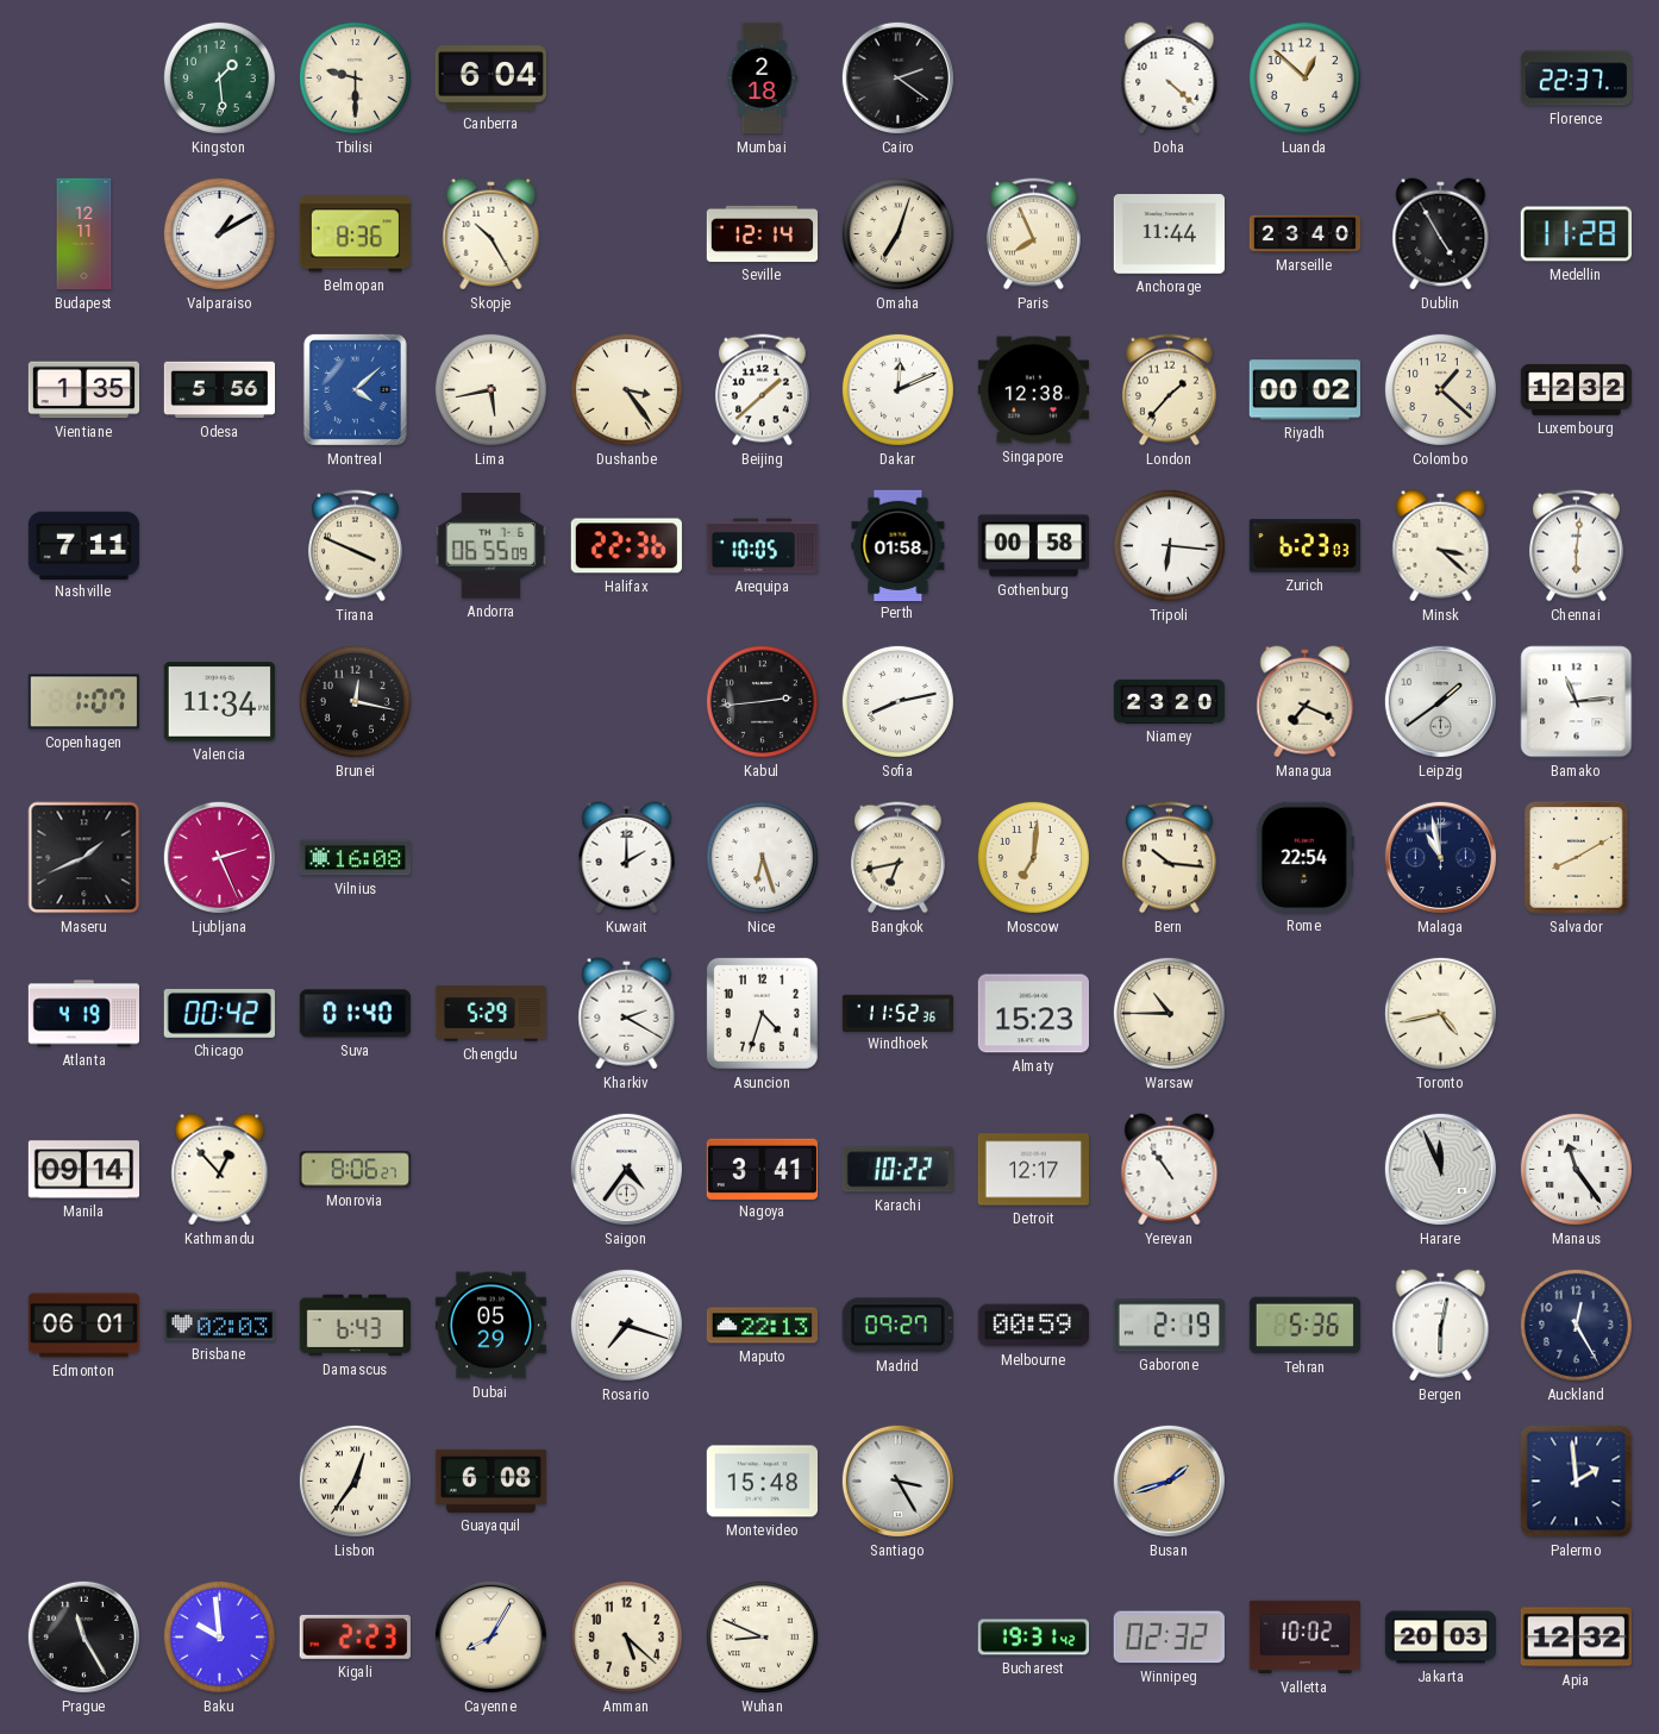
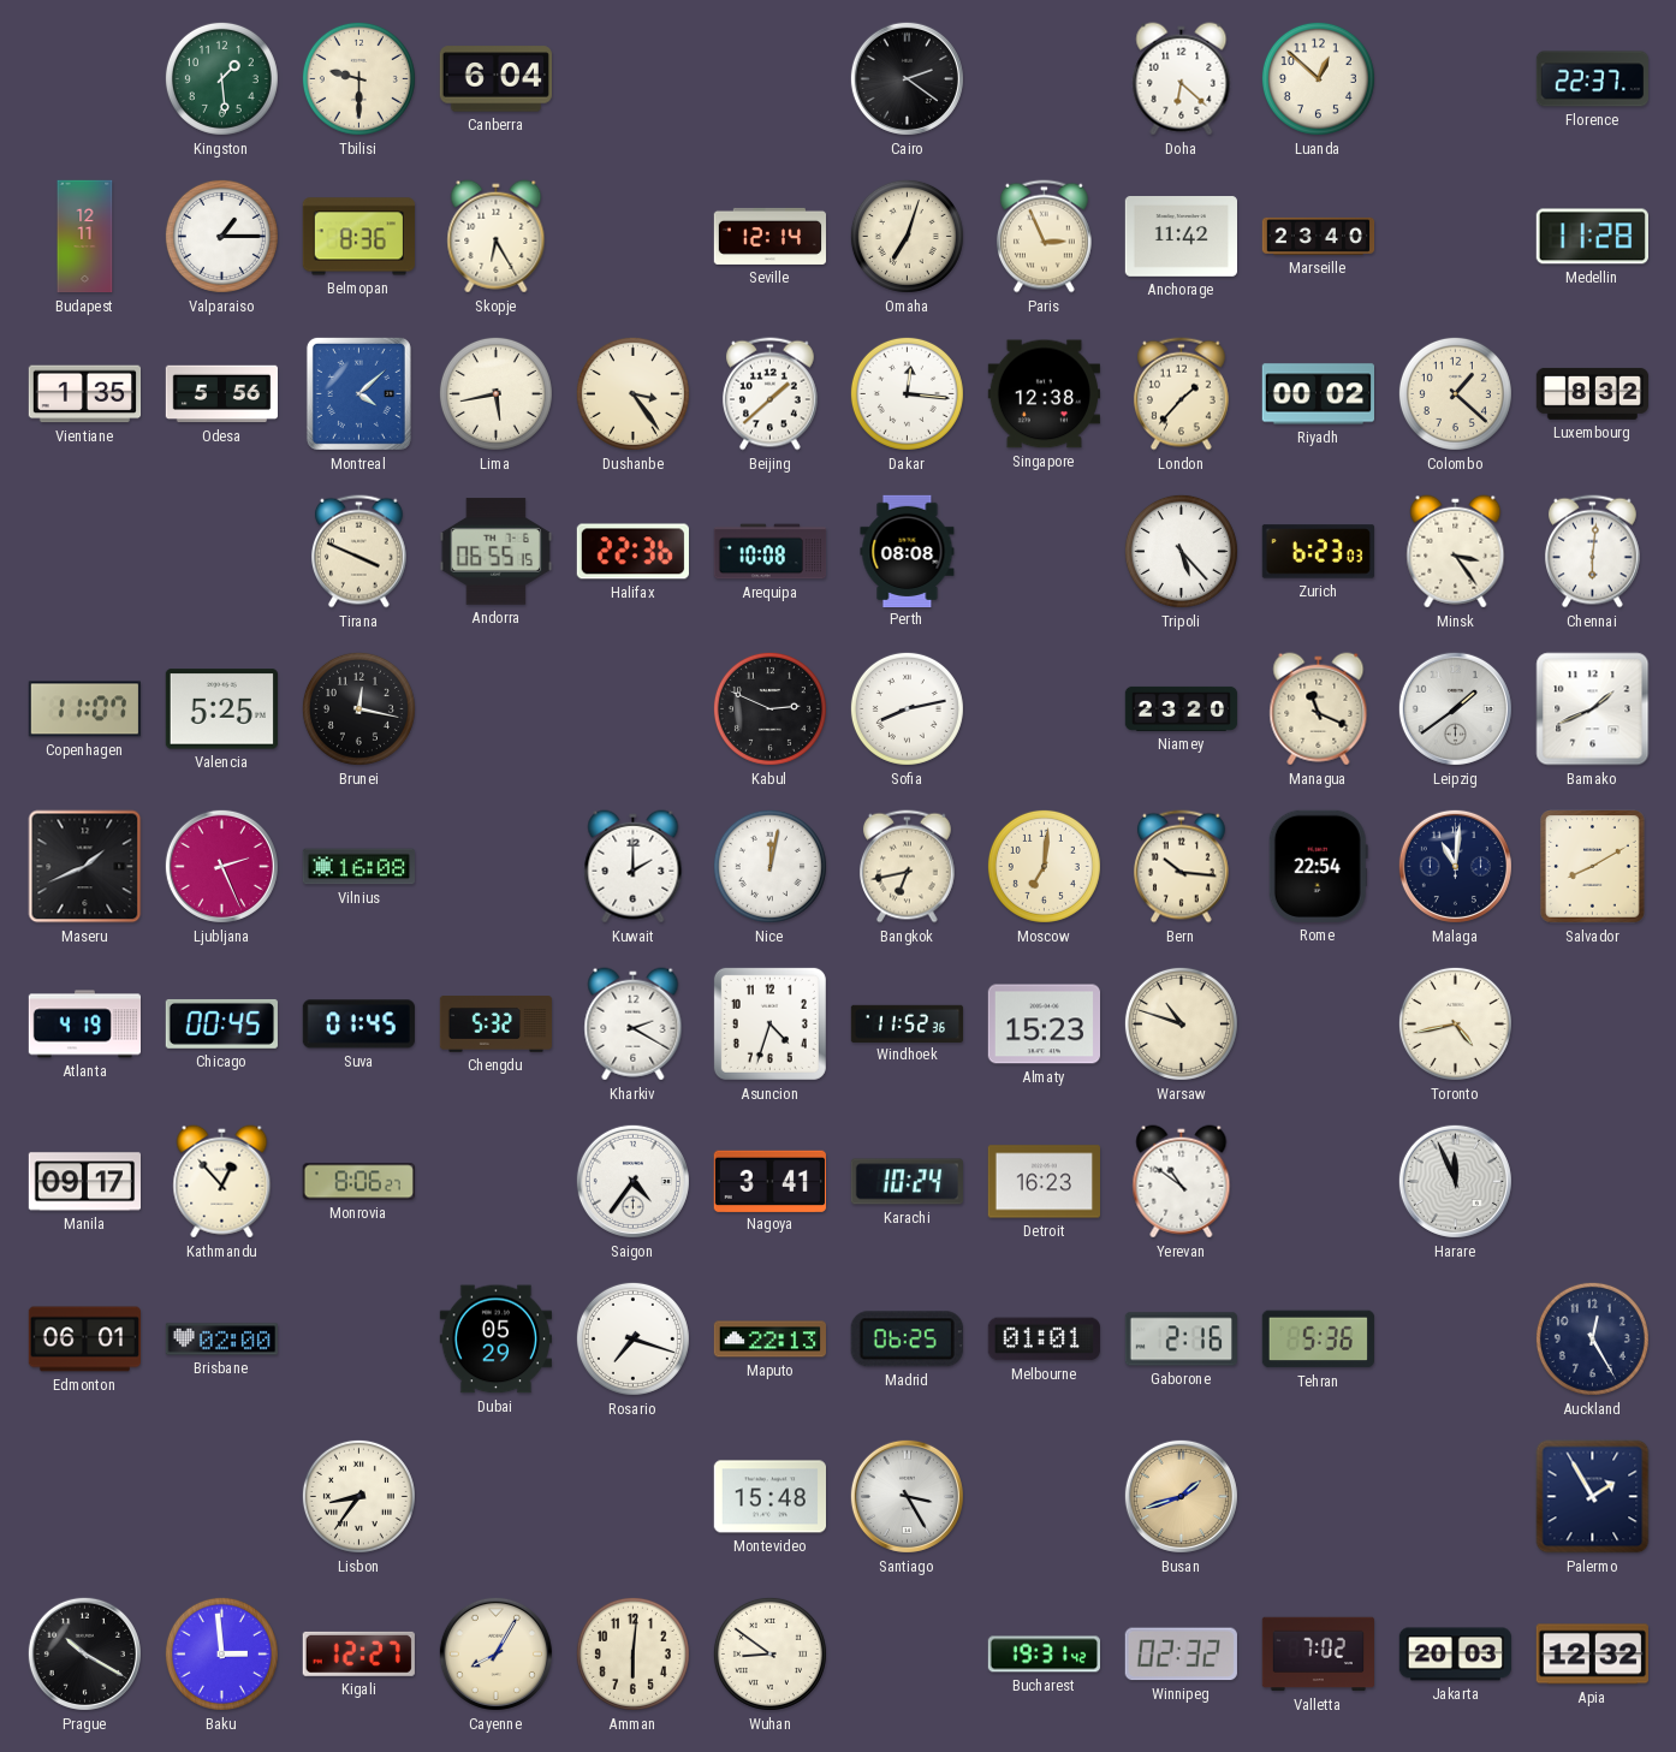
Mumbai: 2:18 -> none (762, 79)
Doha: 4:22 -> 6:22 (1182, 79)
Valparaiso: 1:10 -> 1:15 (221, 236)
Skopje: 10:25 -> 6:25 (497, 237)
Paris: 7:56 -> 2:56 (1045, 237)
Anchorage: 11:44 -> 11:42 (1181, 237)
Dublin: 4:55 -> none (1441, 234)
Dakar: 12:11 -> 12:16 (907, 393)
Luxembourg: 12:32 -> 8:32 (1592, 393)
Nashville: 7:11 -> none (83, 545)
Andorra: 06:55:09 -> 06:55:15 (495, 552)
Arequipa: 10:05 -> 10:08 (771, 552)
Perth: 01:58 -> 08:08 (908, 551)
Gothenburg: 00:58 -> none (1033, 546)
Tripoli: 6:16 -> 5:23 (1181, 551)
Minsk: 3:22 -> 3:24 (1456, 552)
Copenhagen: 1:07 -> 11:07 (84, 709)
Valencia: 11:34 -> 5:25 (221, 709)
Kabul: 2:44 -> 2:49 (769, 708)
Managua: 7:19 -> 11:19 (1319, 709)
Bamako: 11:14 -> 1:41 (1593, 709)
Nice: 6:27 -> 12:02 (769, 866)
Malaga: 10:58 -> 11:01 (1455, 866)
Chicago: 00:42 -> 00:45 (221, 1023)
Suva: 01:40 -> 01:45 (358, 1025)
Chengdu: 5:29 -> 5:32 (497, 1025)
Warsaw: 10:45 -> 10:48 (1181, 1023)
Manila: 09:14 -> 09:17 (84, 1182)
Karachi: 10:22 -> 10:24 (907, 1182)
Detroit: 12:17 -> 16:23 (1044, 1182)
Yerevan: 10:54 -> 10:51 (1182, 1182)
Manaus: 11:24 -> none (1576, 1169)
Brisbane: 02:03 -> 02:00 (221, 1340)
Damascus: 6:43 -> none (355, 1326)
Madrid: 09:27 -> 06:25 (907, 1340)
Melbourne: 00:59 -> 01:01 (1044, 1340)
Gaborone: 2:19 -> 2:16 (1181, 1340)
Bergen: 6:02 -> none (1441, 1326)
Lisbon: 12:36 -> 8:36 (358, 1496)
Guayaquil: 6:08 -> none (490, 1481)
Palermo: 1:59 -> 1:55 (1593, 1497)
Prague: 11:25 -> 10:20 (84, 1653)
Baku: 9:59 -> 2:59 (221, 1653)
Kigali: 2:23 -> 12:27 (358, 1653)
Amman: 5:22 -> 6:01 (632, 1653)
Wuhan: 8:49 -> 8:51 (769, 1653)
Valletta: 10:02 -> 7:02 (1318, 1655)
